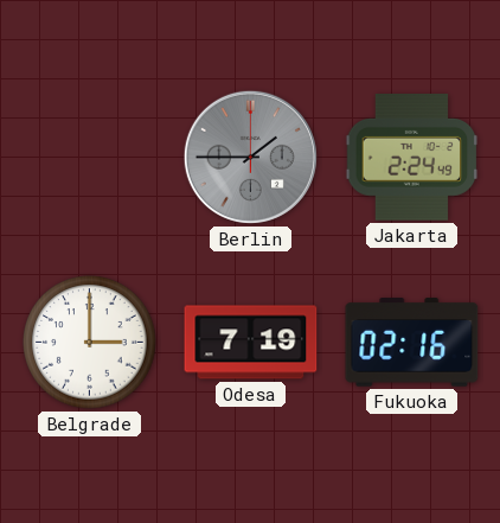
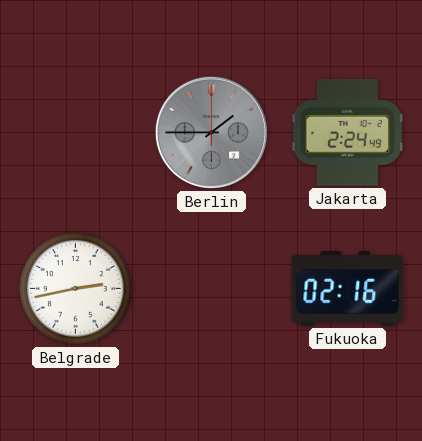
Belgrade: 3:00 -> 2:43 (76, 289)
Odesa: 7:19 -> none (251, 343)
